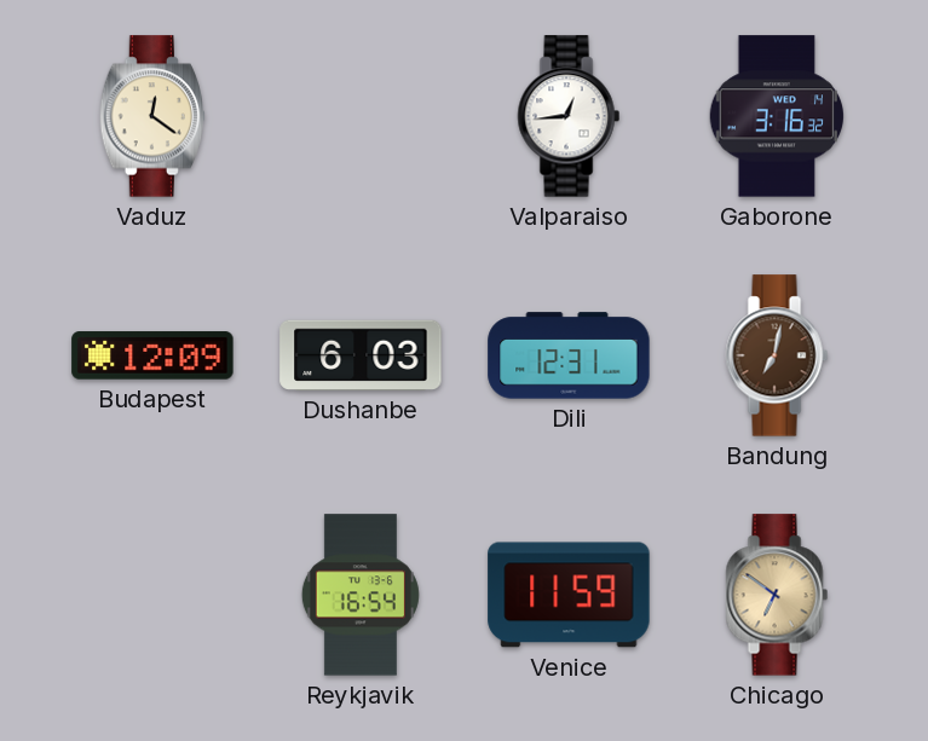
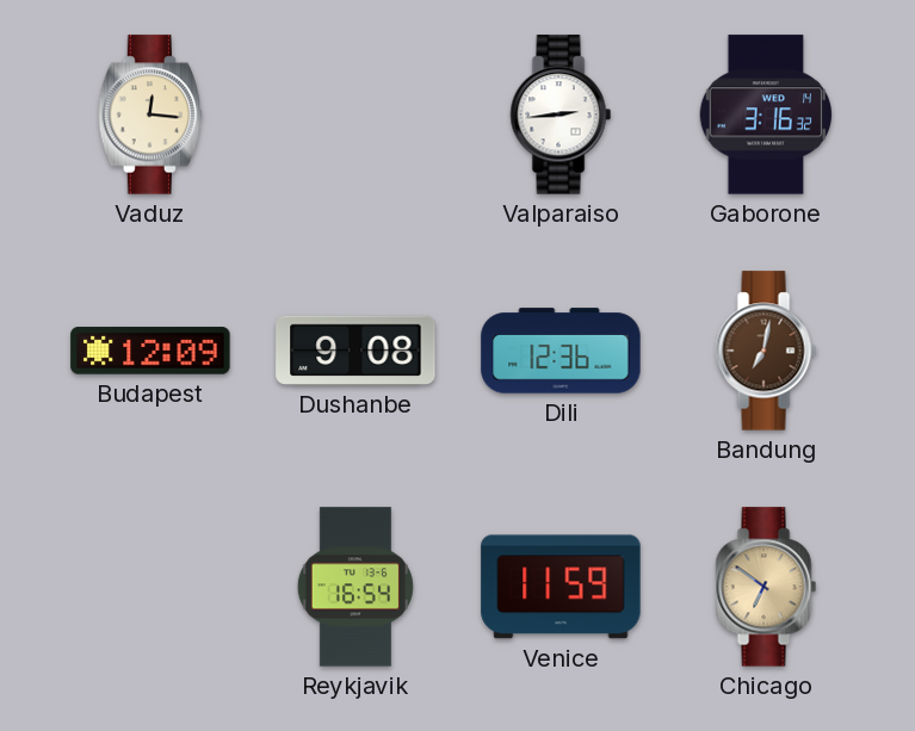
Vaduz: 12:21 -> 12:16 (150, 114)
Valparaiso: 12:44 -> 2:44 (561, 114)
Dushanbe: 6:03 -> 9:08 (356, 351)
Dili: 12:31 -> 12:36 (561, 351)
